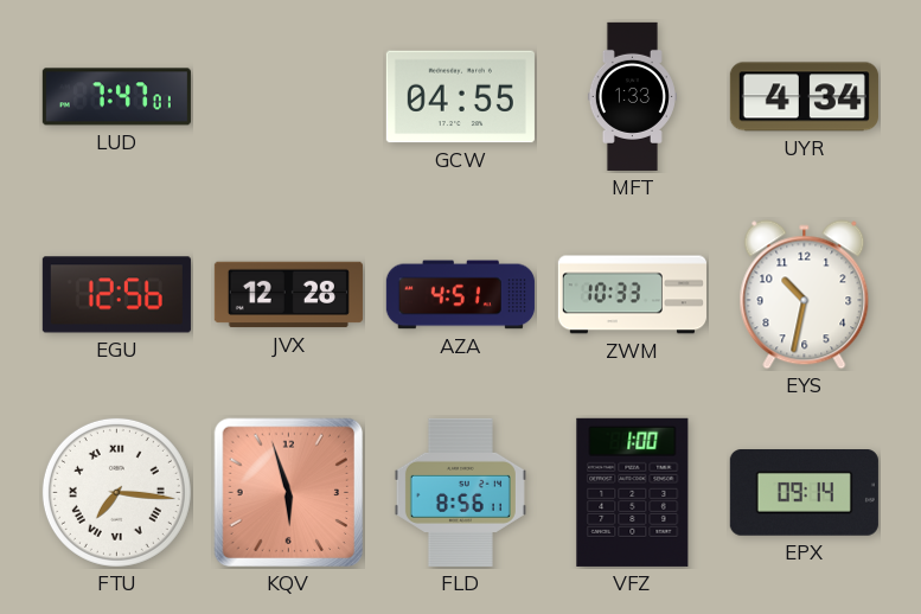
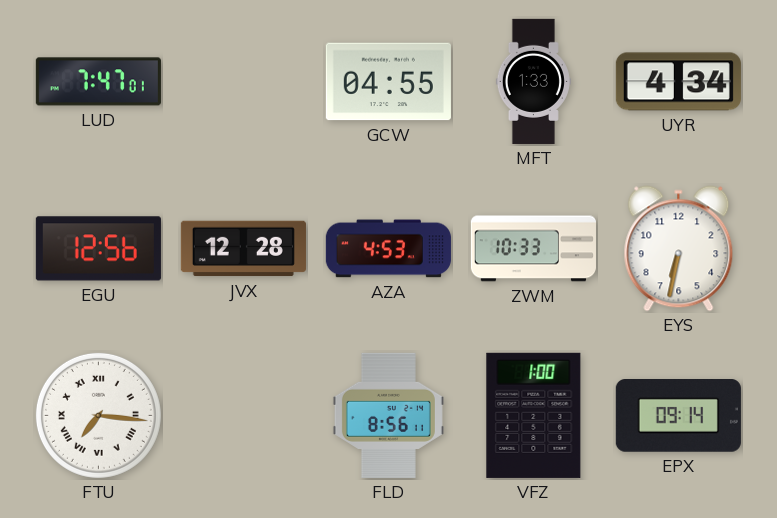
AZA: 4:51 -> 4:53 (388, 249)
EYS: 10:32 -> 6:32 (679, 249)
KQV: 5:57 -> none (289, 493)
